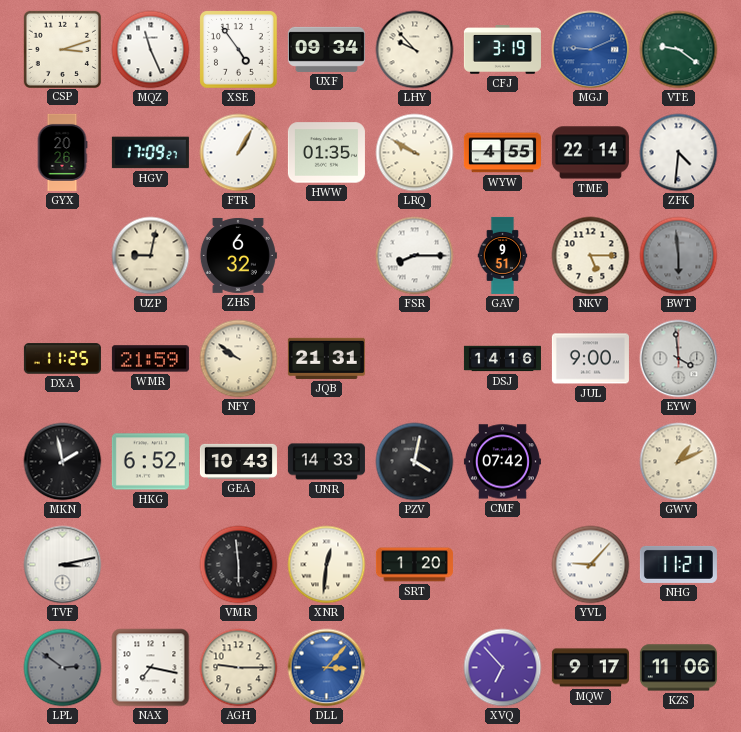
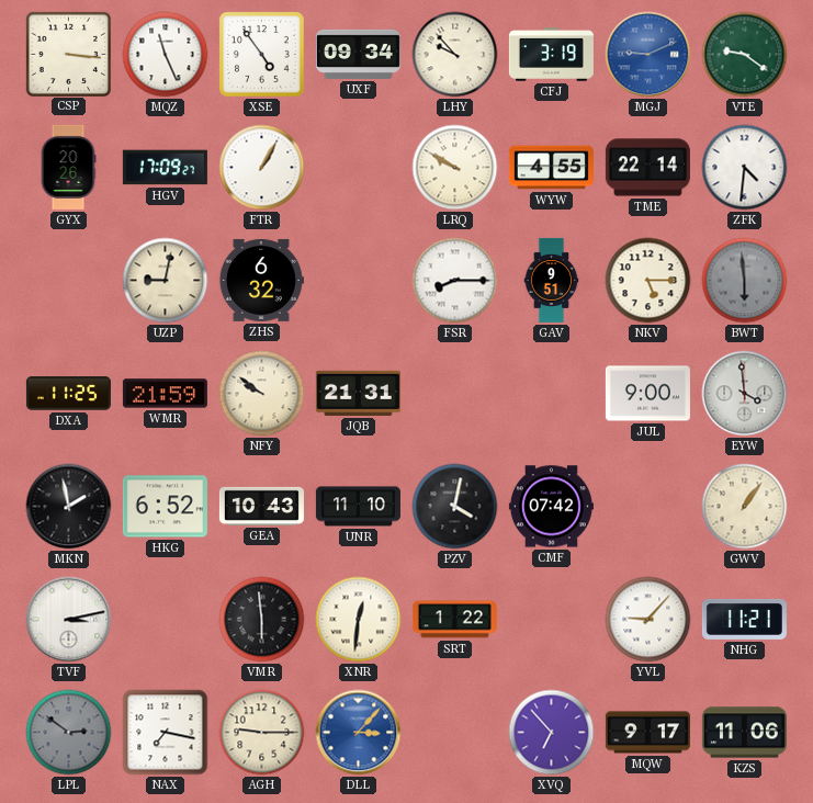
CSP: 3:12 -> 3:16 (68, 54)
HWW: 01:35 -> none (326, 153)
DSJ: 14:16 -> none (502, 359)
UNR: 14:33 -> 11:10 (358, 507)
GWV: 1:11 -> 1:06 (745, 507)
SRT: 1:20 -> 1:22 (454, 620)
